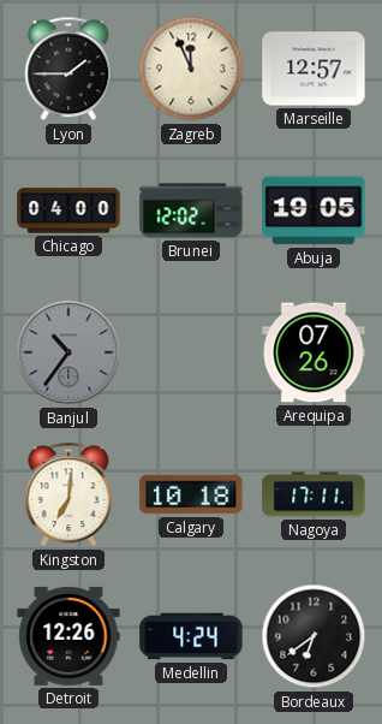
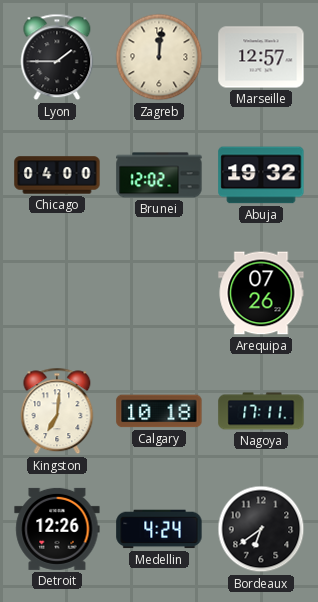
Zagreb: 11:56 -> 12:01 (159, 57)
Abuja: 19:05 -> 19:32 (261, 175)
Banjul: 10:36 -> none (68, 352)
